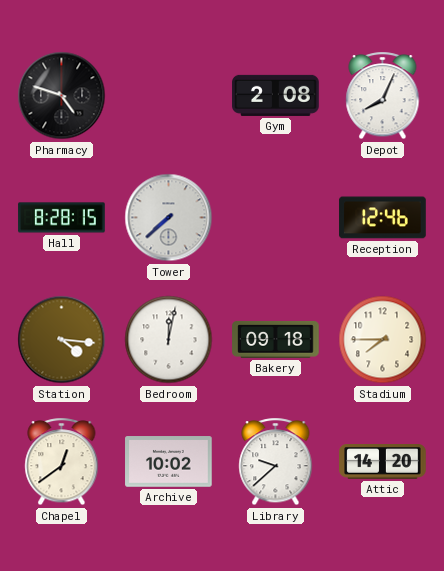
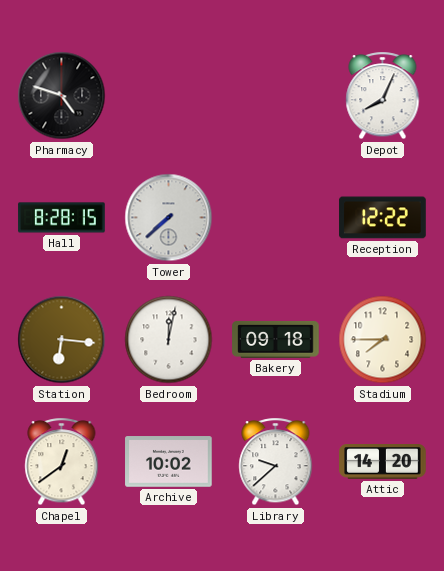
Gym: 2:08 -> none (276, 95)
Reception: 12:46 -> 12:22 (383, 218)
Station: 4:16 -> 6:16 (62, 340)
